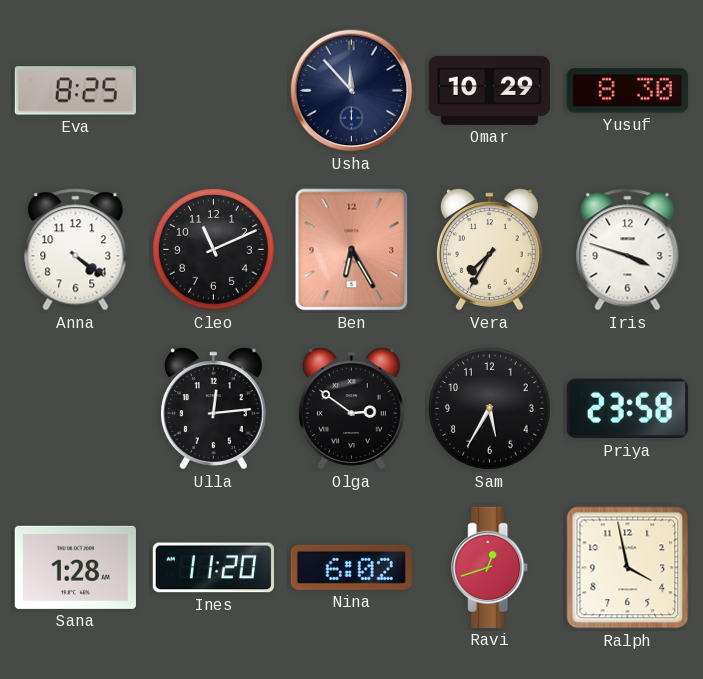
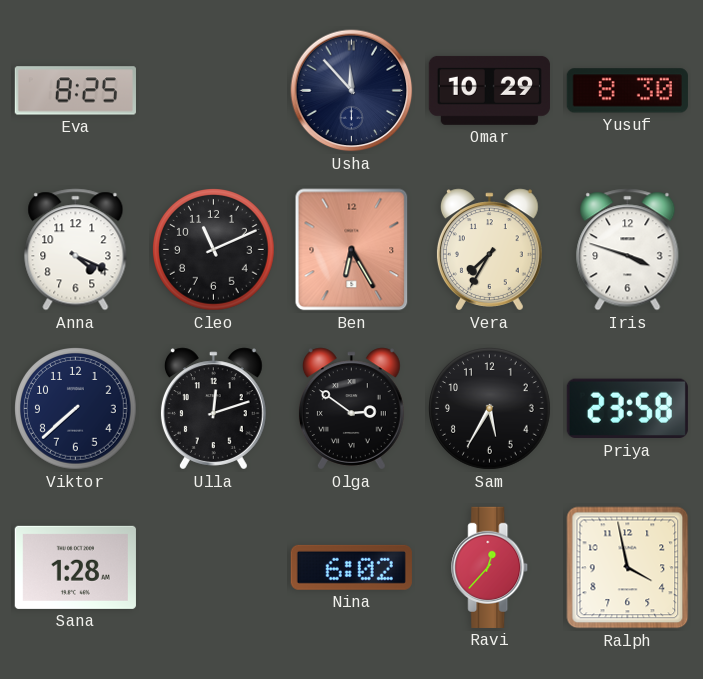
Anna: 4:21 -> 4:19 (76, 250)
Viktor: none -> 7:38 (76, 409)
Ulla: 12:14 -> 12:12 (213, 409)
Ines: 11:20 -> none (213, 568)
Ravi: 12:42 -> 12:37 (490, 567)
